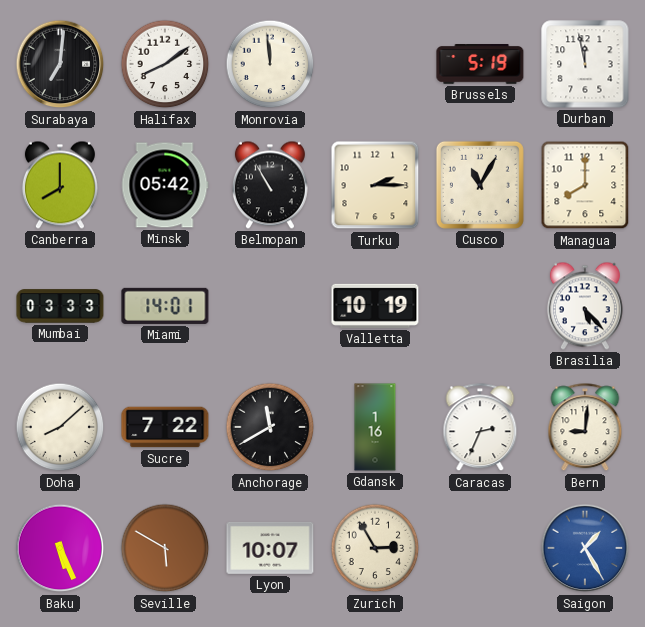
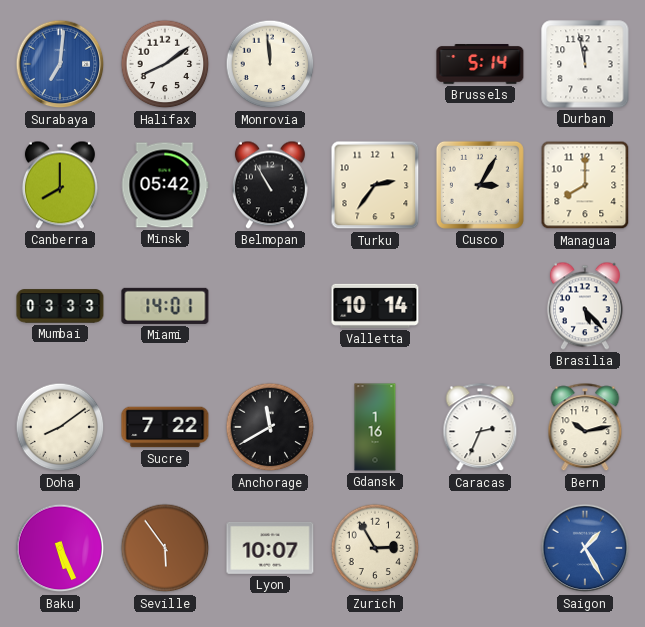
Surabaya dial: black -> blue (60, 64)
Brussels: 5:19 -> 5:14 (480, 65)
Turku: 2:15 -> 2:36 (375, 185)
Cusco: 11:05 -> 3:05 (480, 185)
Valletta: 10:19 -> 10:14 (375, 306)
Doha: 8:08 -> 8:09 (60, 427)
Bern: 9:01 -> 10:13 (585, 428)
Seville: 5:50 -> 5:54 (165, 548)
